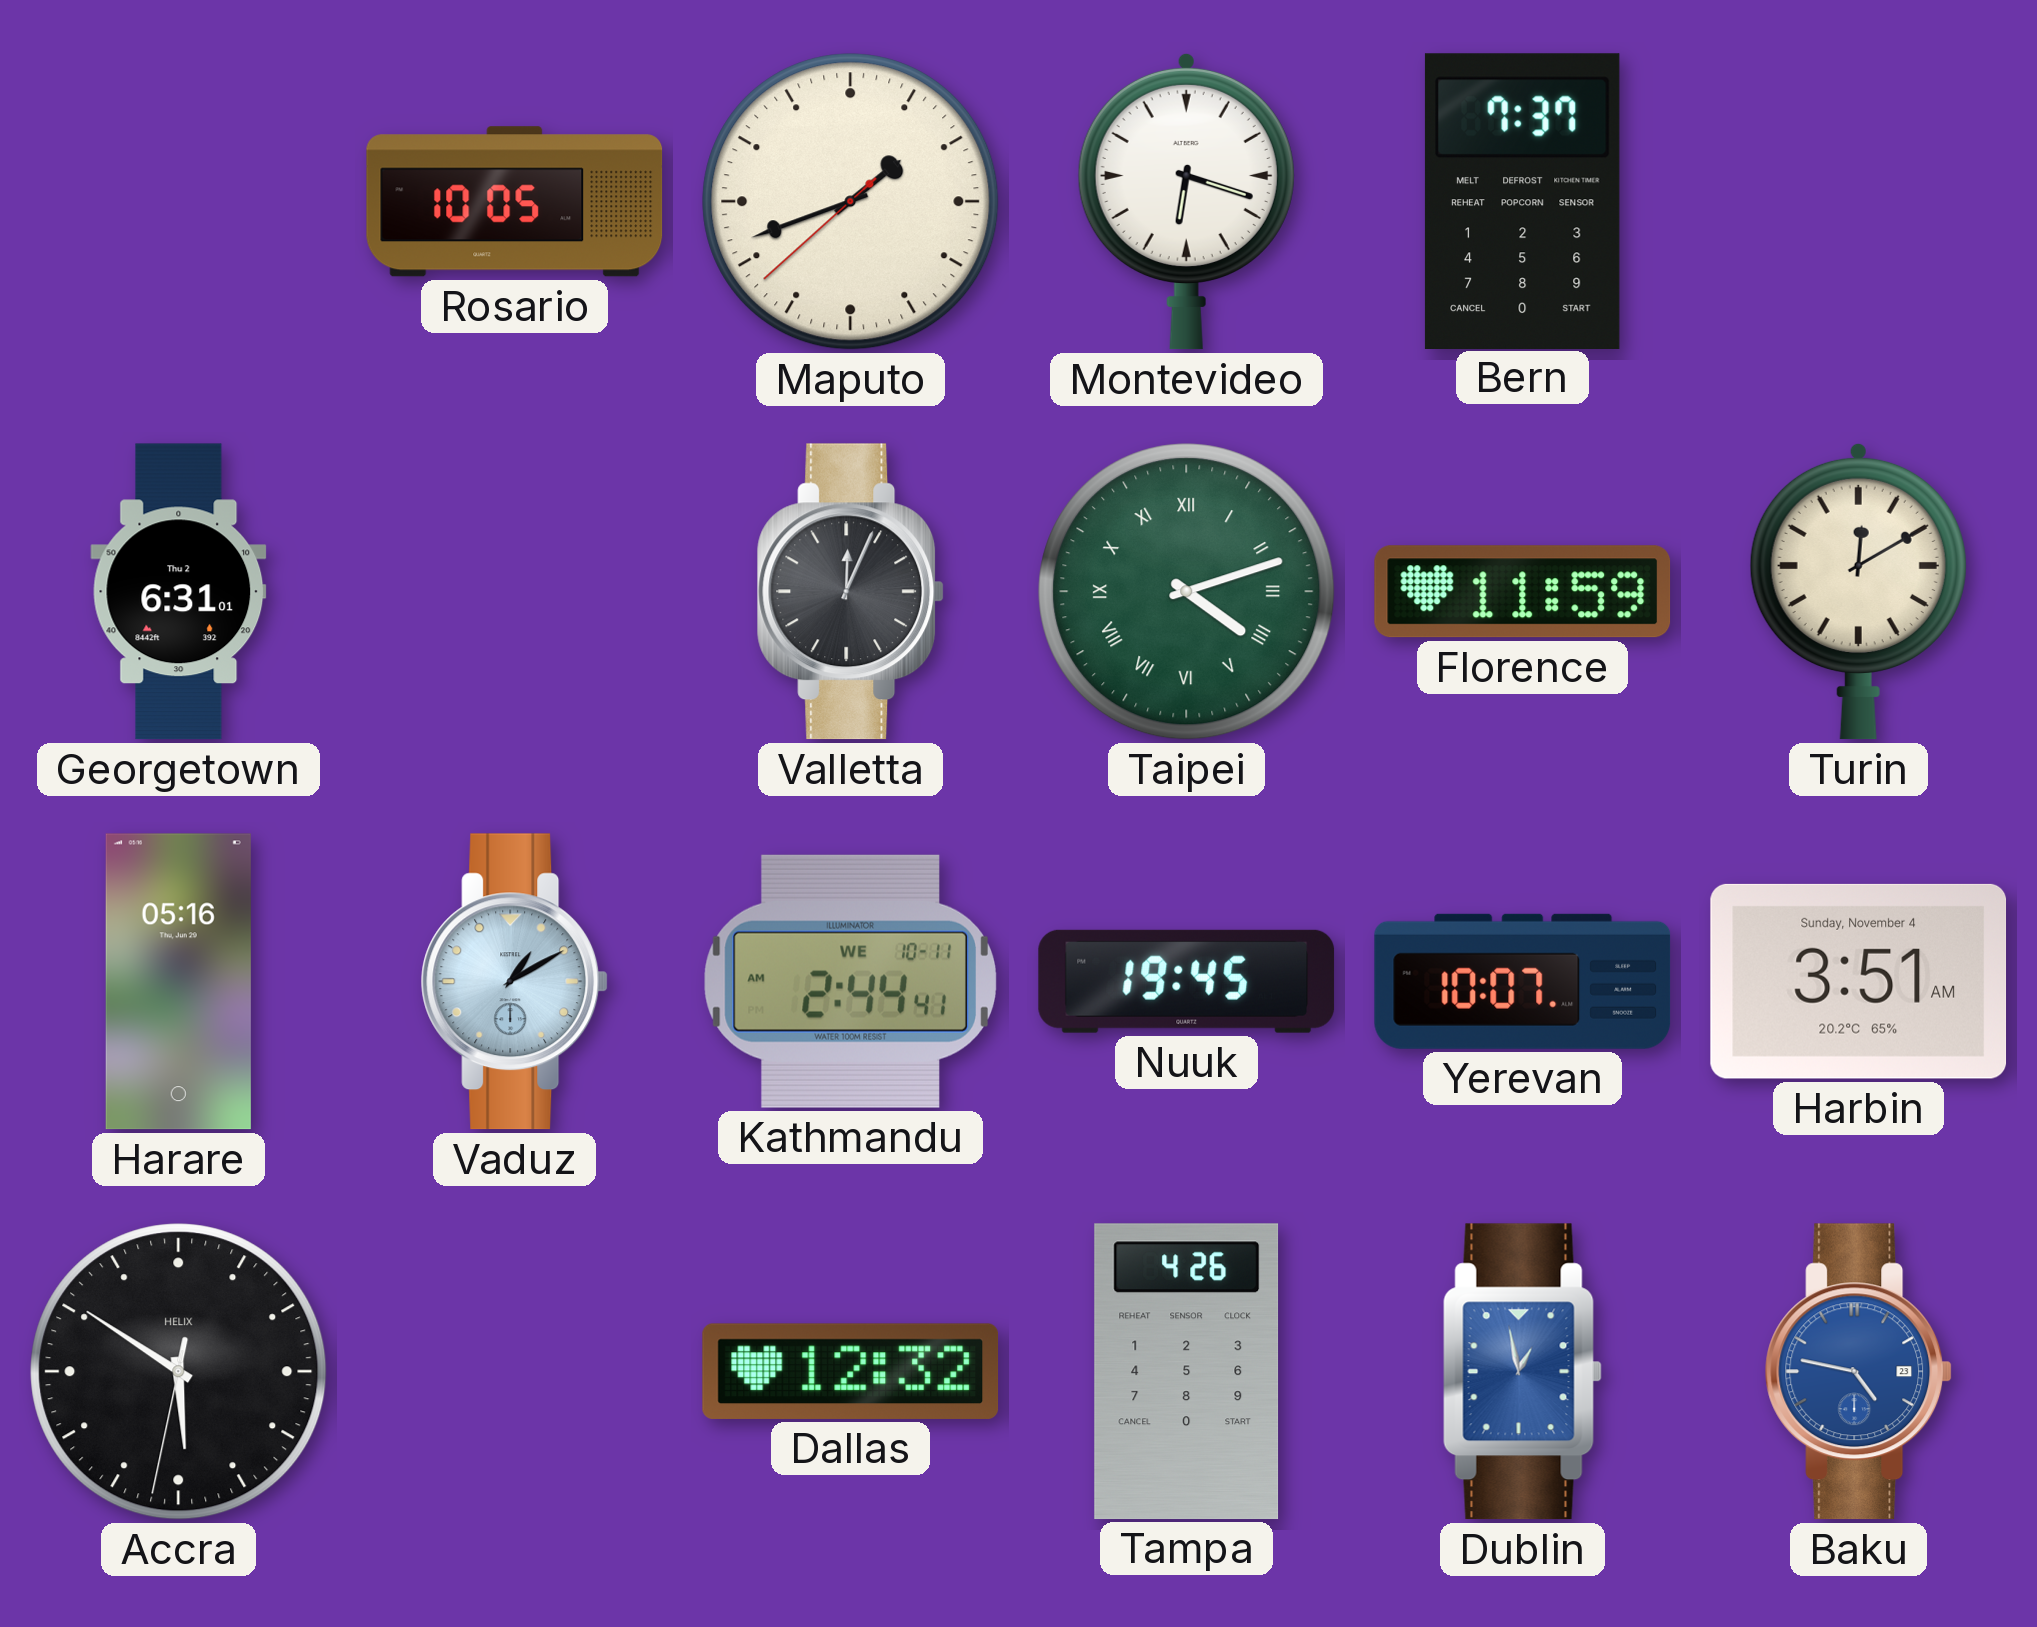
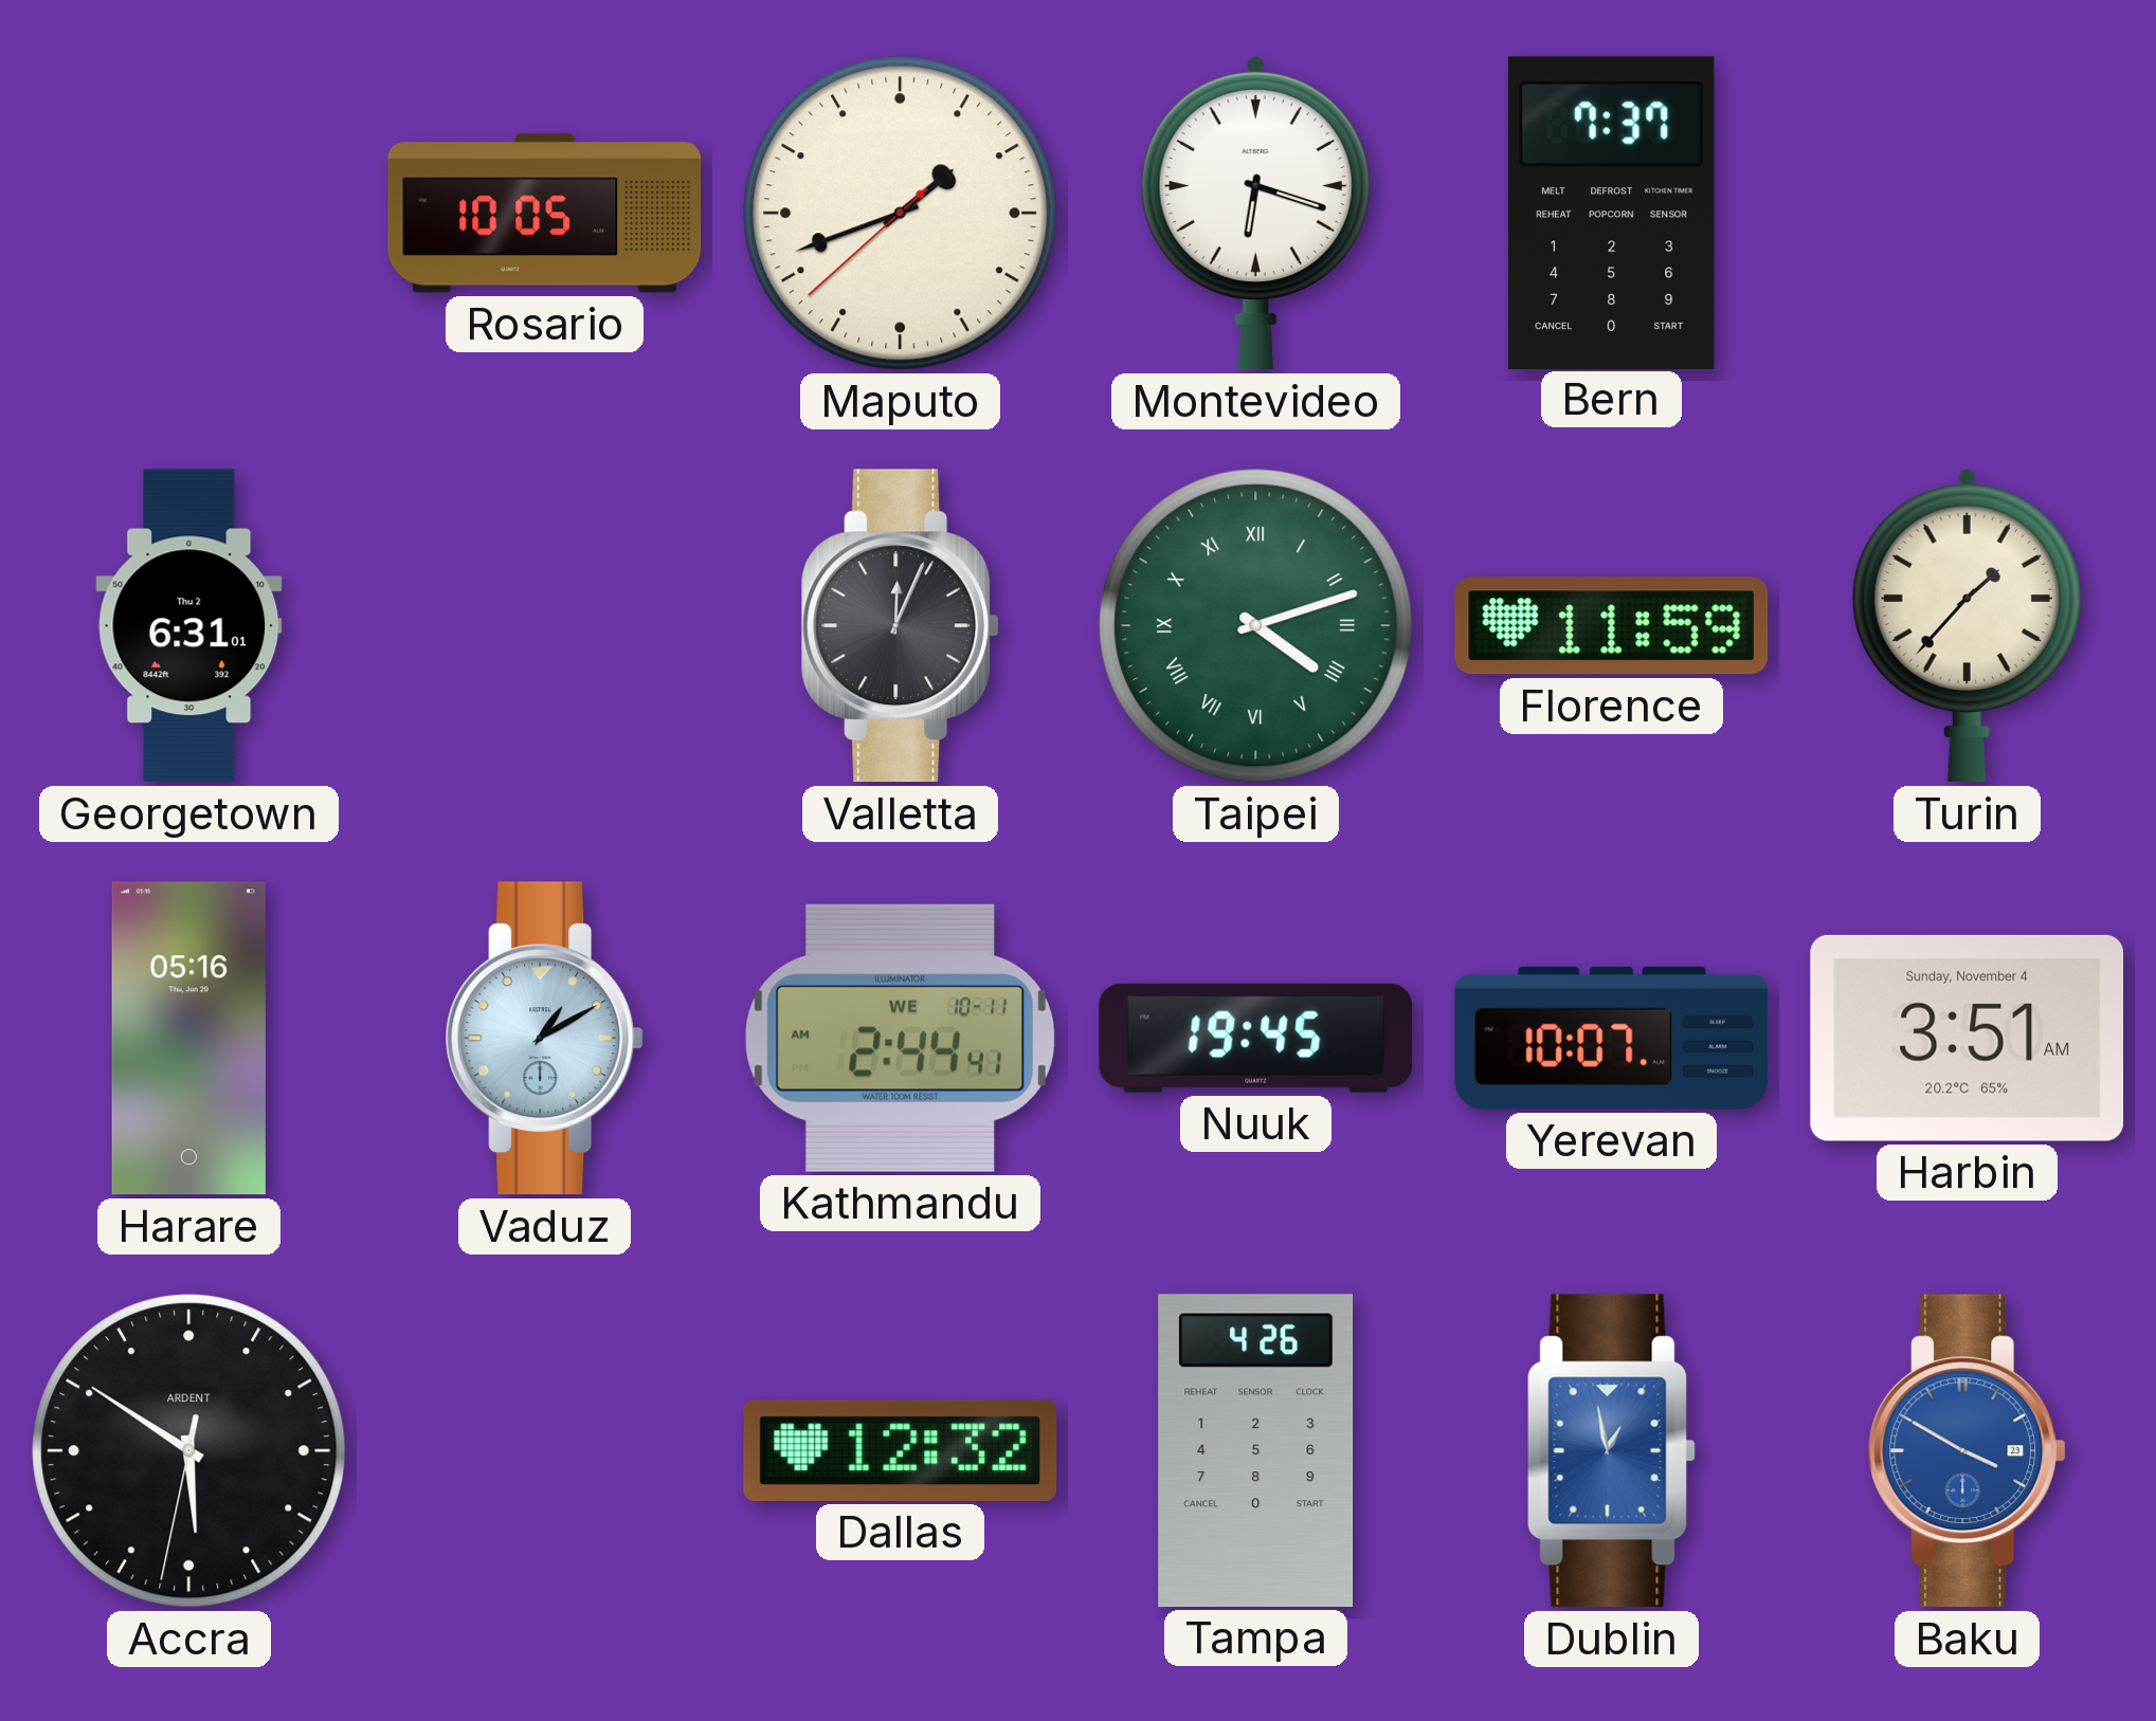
Turin: 12:10 -> 1:37 (1967, 625)
Accra brand: HELIX -> ARDENT (189, 1451)
Baku: 4:47 -> 3:50 (1968, 1451)
